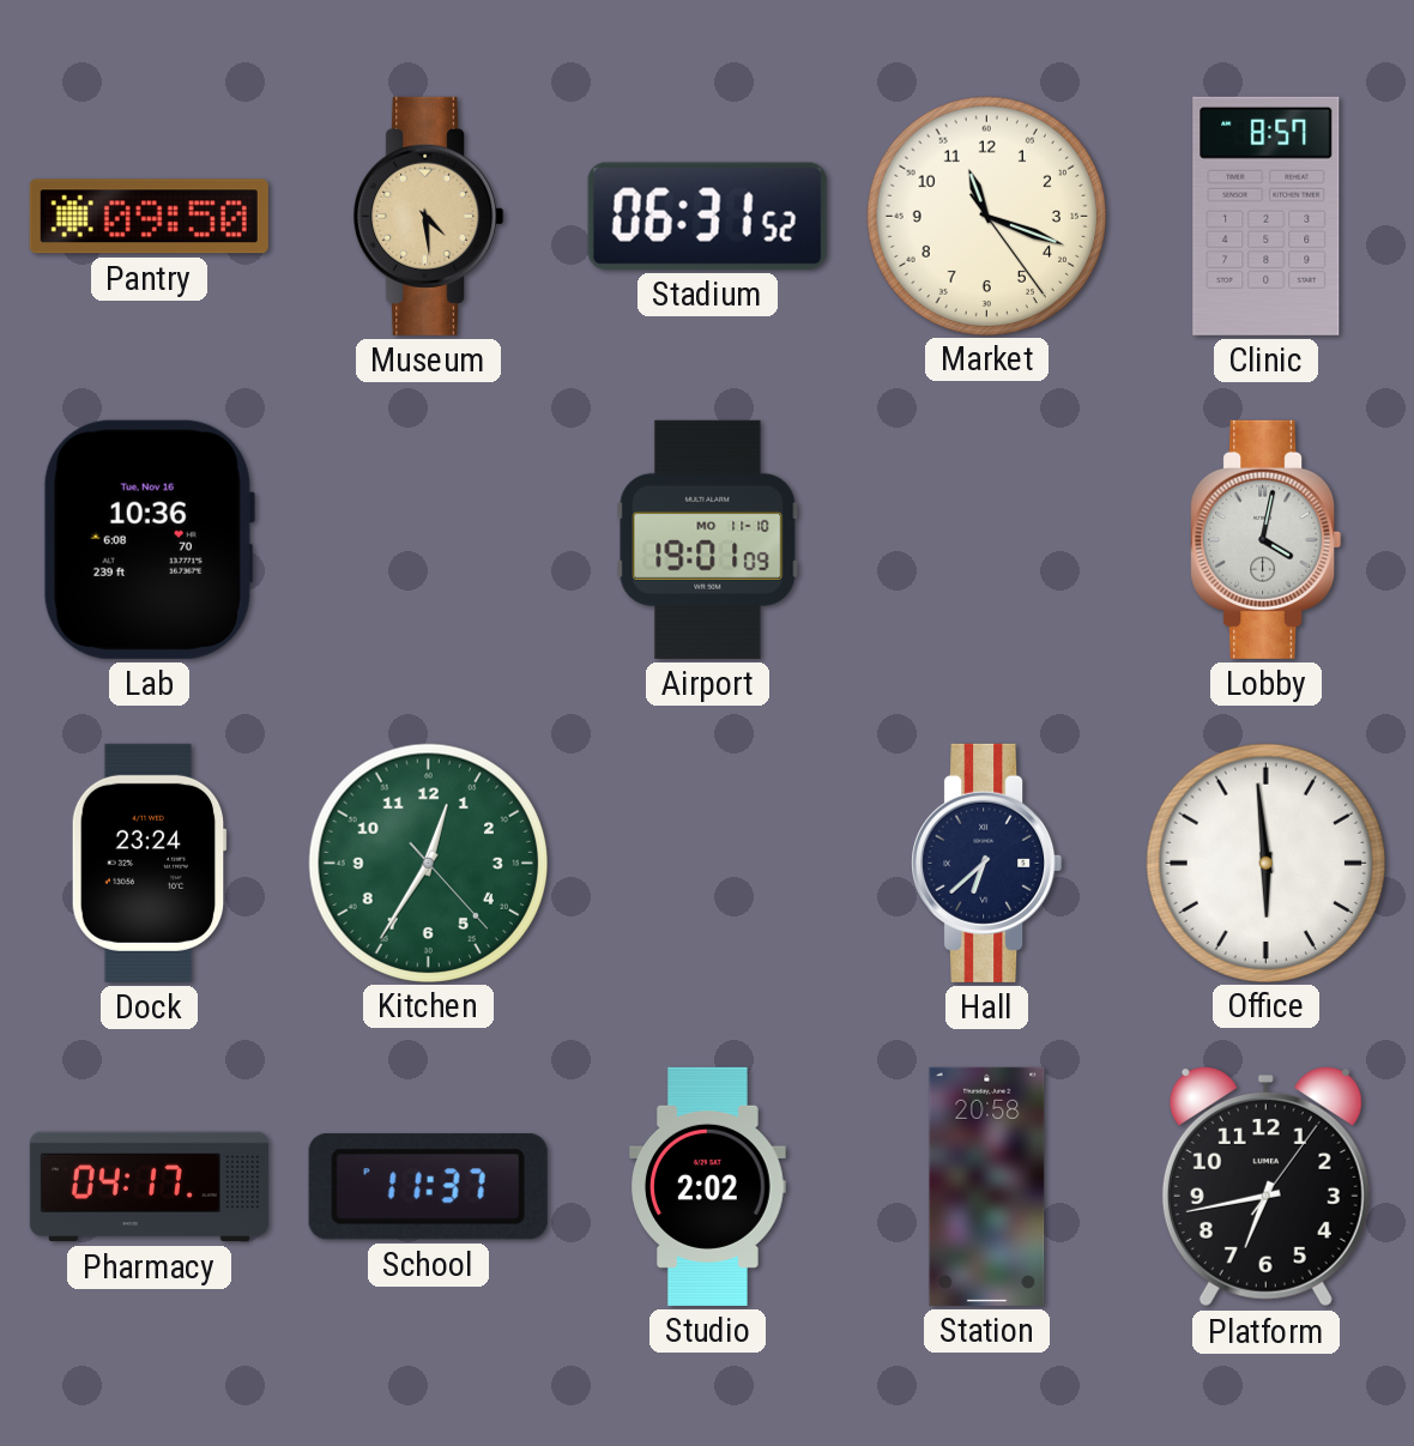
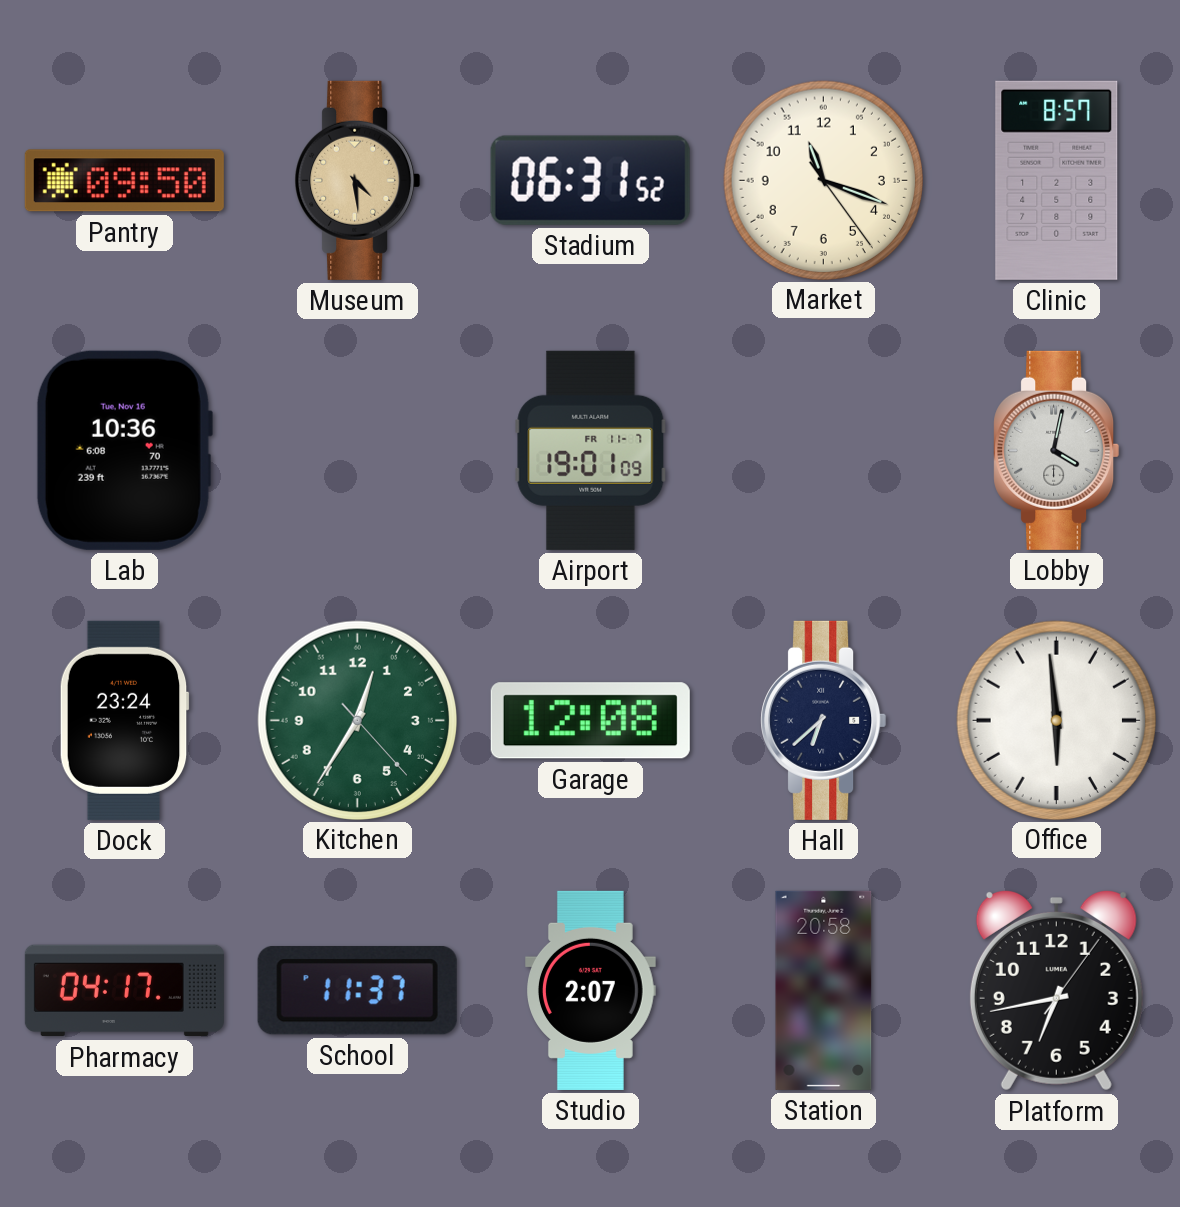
Airport date: MO 11-10 -> FR 11-7 (591, 450)
Garage: none -> 12:08 (590, 721)
Studio: 2:02 -> 2:07 (591, 990)
